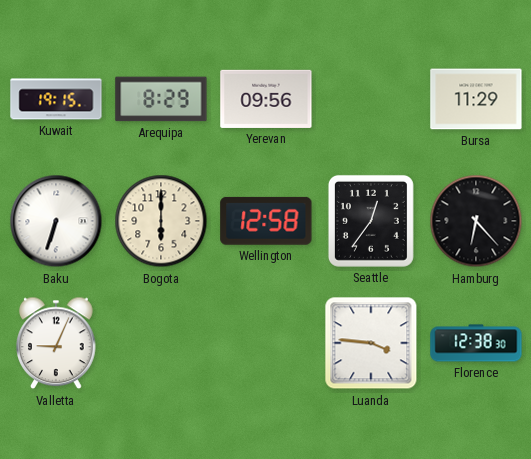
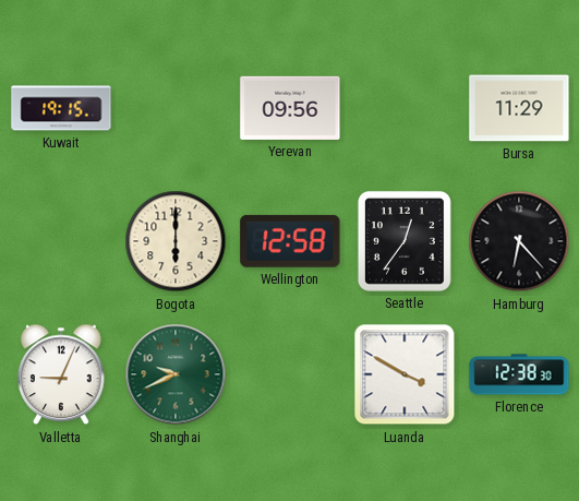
Arequipa: 8:29 -> none (161, 99)
Baku: 6:33 -> none (56, 221)
Shanghai: none -> 9:41 (176, 374)
Luanda: 3:46 -> 3:50 (405, 374)
